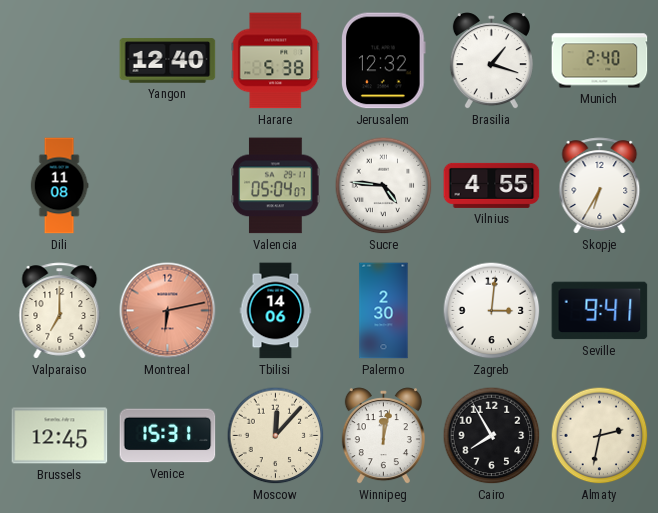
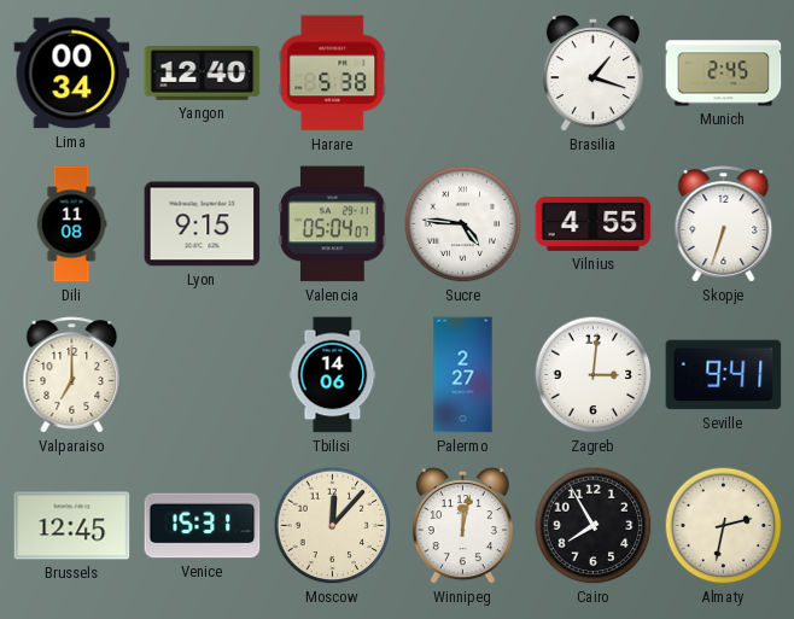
Lima: none -> 00:34 (72, 74)
Jerusalem: 12:32 -> none (384, 61)
Munich: 2:40 -> 2:45 (724, 74)
Lyon: none -> 9:15 (203, 224)
Skopje: 6:35 -> 6:33 (724, 224)
Montreal: 6:13 -> none (168, 311)
Palermo: 2:30 -> 2:27 (463, 375)
